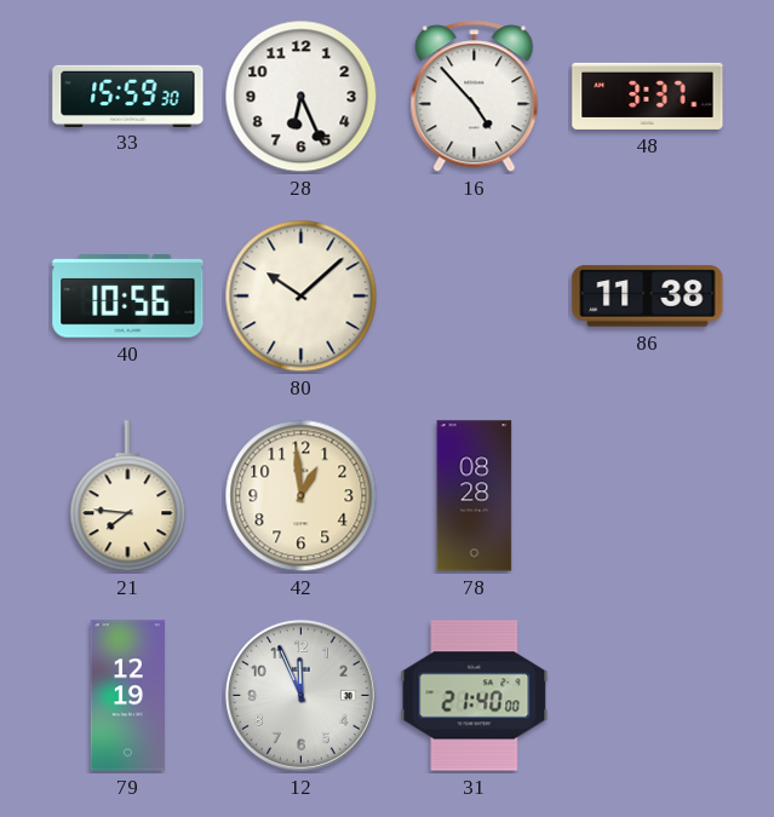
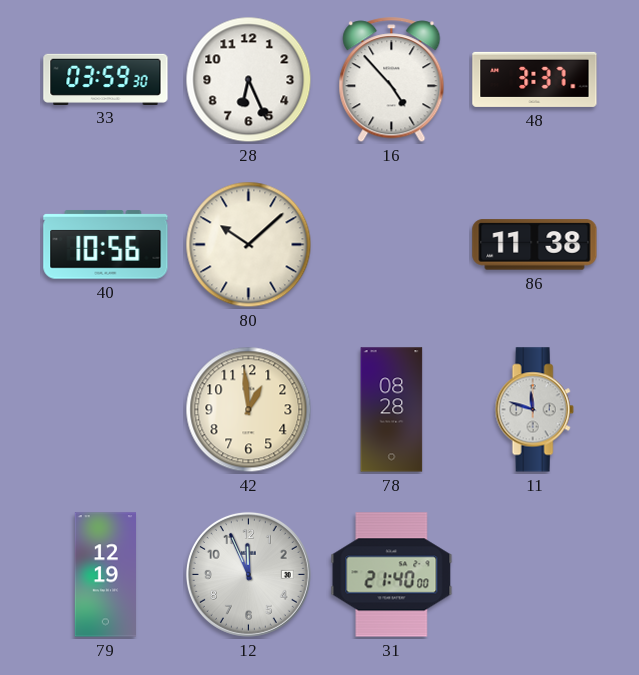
33: 15:59 -> 03:59 (106, 79)
21: 7:46 -> none (128, 496)
11: none -> 11:48 (534, 410)
